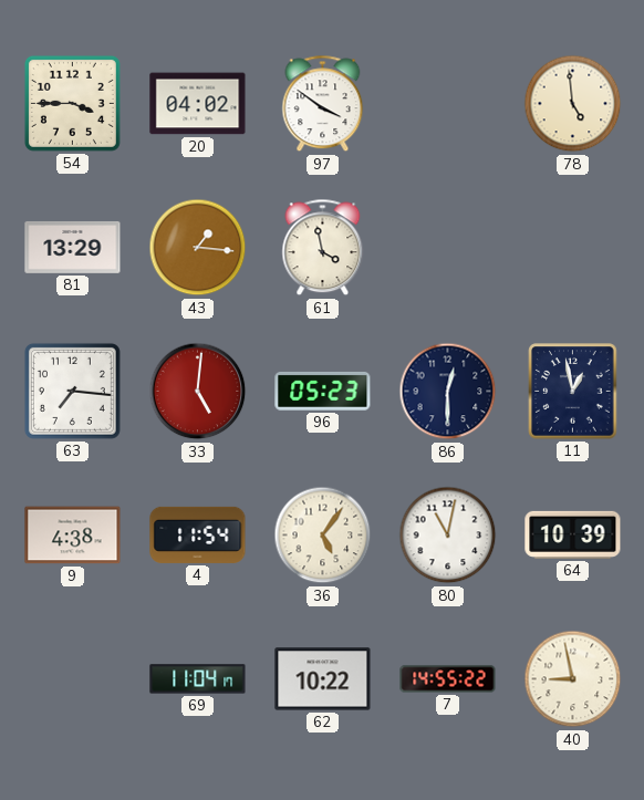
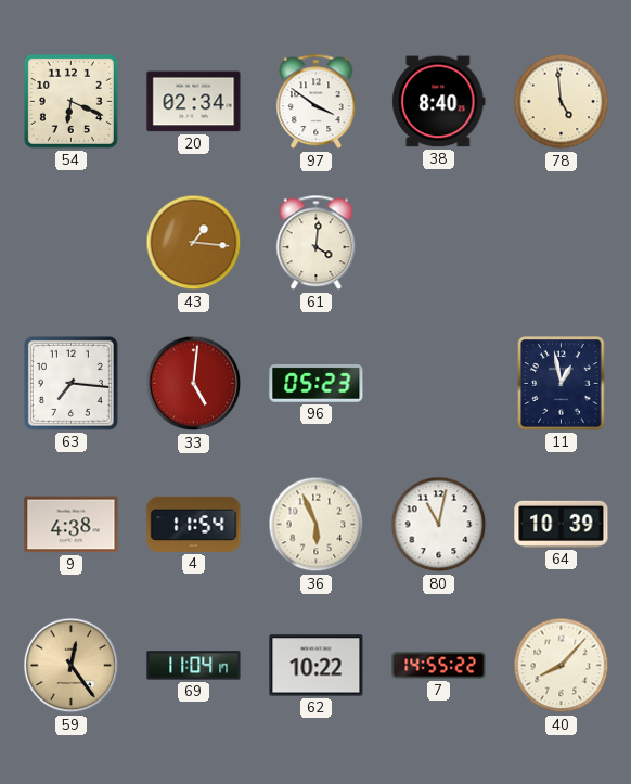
54: 3:45 -> 6:19 (70, 101)
20: 04:02 -> 02:34 (194, 102)
38: none -> 8:40 (439, 102)
81: 13:29 -> none (73, 247)
61: 3:58 -> 4:01 (317, 243)
86: 12:30 -> none (448, 392)
36: 5:06 -> 5:56 (317, 525)
59: none -> 12:24 (72, 666)
40: 8:58 -> 8:07 (562, 666)
